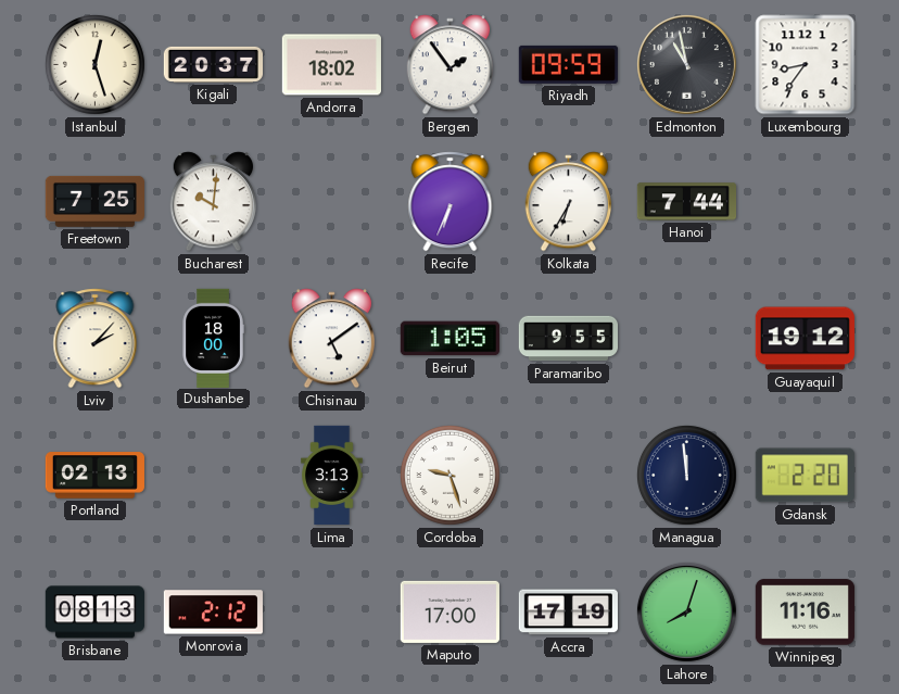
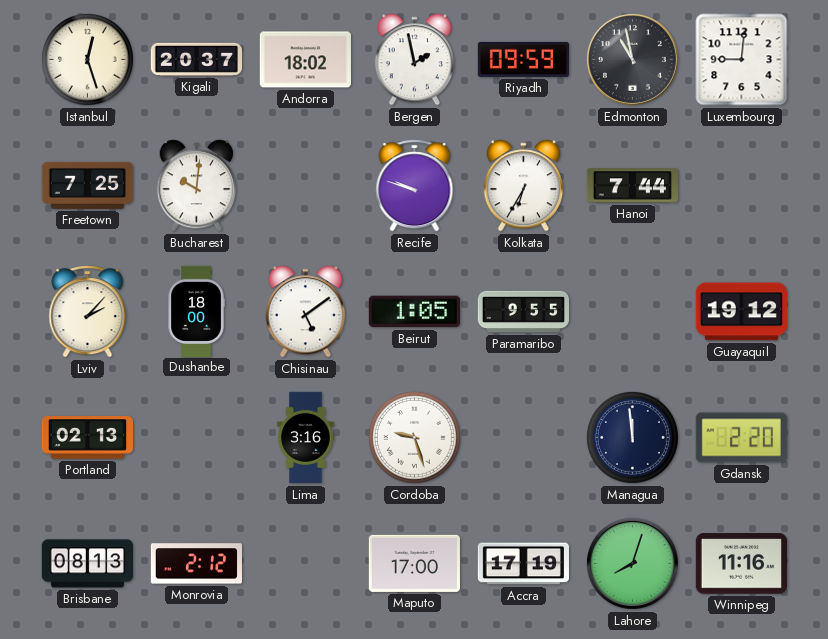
Bergen: 1:54 -> 1:58 (414, 60)
Luxembourg: 8:36 -> 9:01 (742, 60)
Recife: 6:34 -> 9:48 (415, 186)
Lima: 3:13 -> 3:16 (306, 438)
